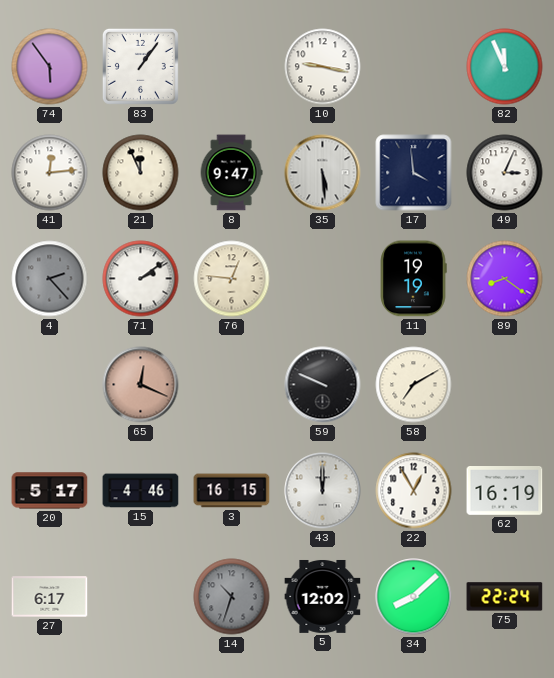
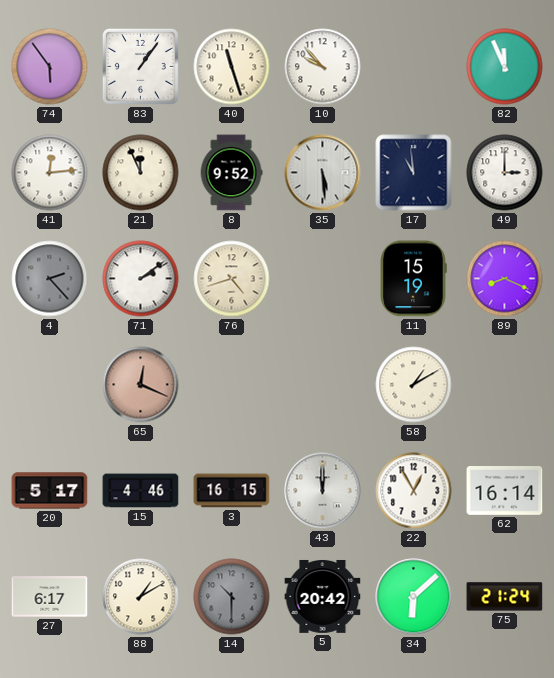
40: none -> 11:27 (232, 67)
10: 9:17 -> 9:53 (323, 67)
8: 9:47 -> 9:52 (231, 173)
17: 3:59 -> 10:59 (414, 173)
49: 3:04 -> 3:00 (505, 173)
76: 12:46 -> 4:42 (232, 279)
11: 19:19 -> 15:19 (413, 279)
89: 8:21 -> 8:19 (505, 279)
59: 9:49 -> none (323, 385)
58: 7:10 -> 1:10 (414, 385)
62: 16:19 -> 16:14 (505, 491)
88: none -> 1:10 (141, 597)
14: 10:33 -> 10:30 (232, 597)
5: 12:02 -> 20:42 (323, 596)
34: 8:08 -> 6:08 (414, 597)
75: 22:24 -> 21:24 (505, 597)
